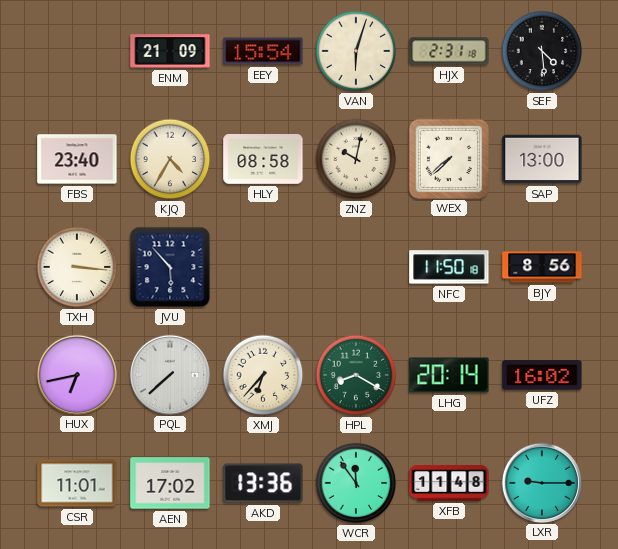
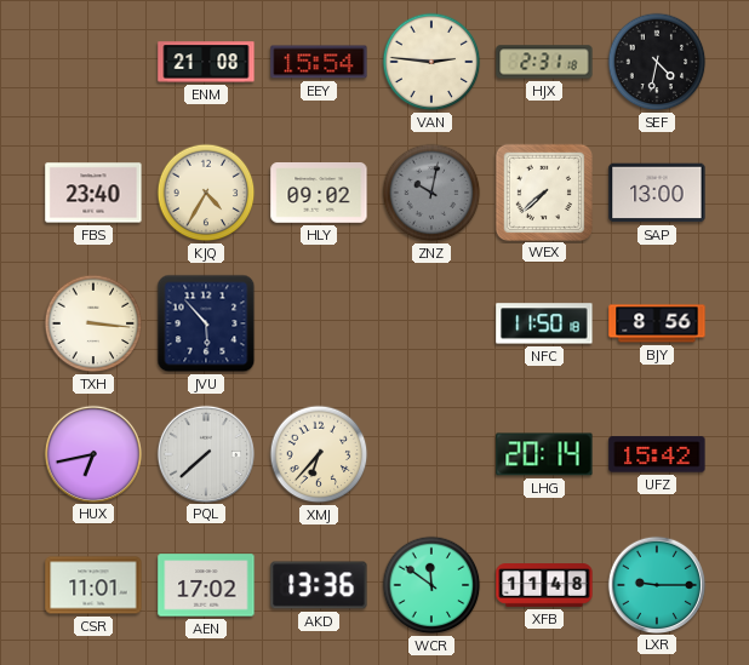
ENM: 21:09 -> 21:08 (206, 62)
VAN: 6:03 -> 2:46 (431, 62)
SEF: 4:29 -> 4:32 (657, 62)
HLY: 08:58 -> 09:02 (319, 194)
ZNZ dial: cream -> grey (431, 193)
HPL: 8:20 -> none (356, 375)
UFZ: 16:02 -> 15:42 (657, 454)
WCR: 11:54 -> 11:51 (431, 585)
